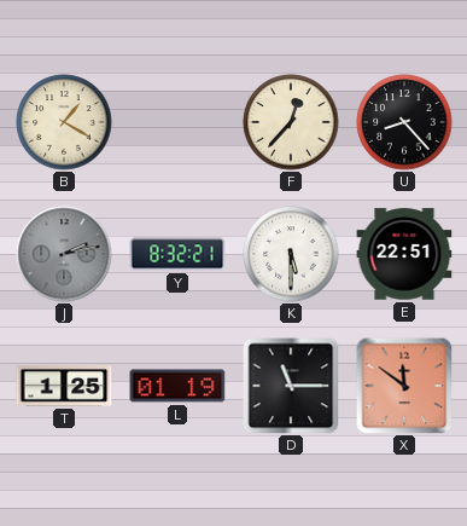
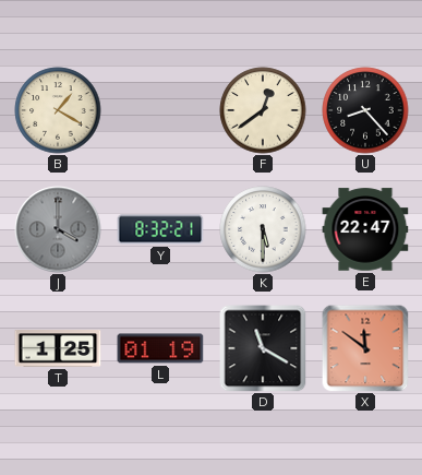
F: 12:37 -> 12:39 (263, 110)
J: 2:13 -> 4:00 (58, 229)
E: 22:51 -> 22:47 (365, 229)
D: 11:15 -> 11:20 (263, 348)
